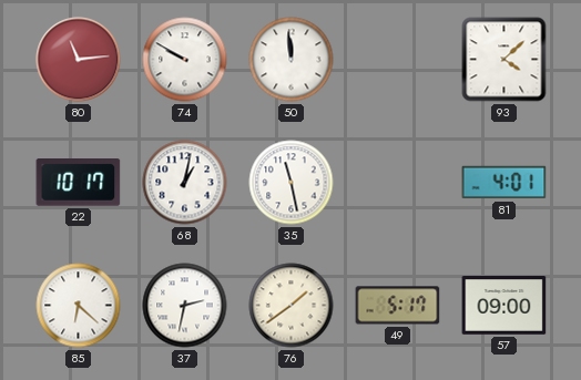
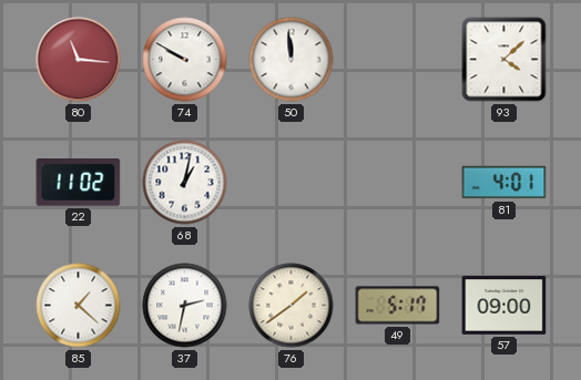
80: 11:14 -> 11:16 (79, 60)
22: 10:17 -> 11:02 (79, 183)
35: 11:28 -> none (292, 183)
85: 6:22 -> 1:22 (79, 306)
